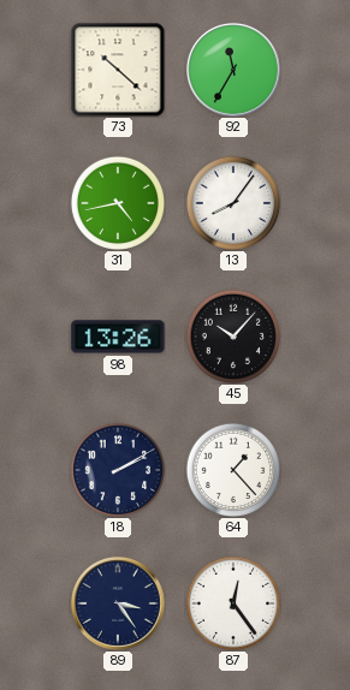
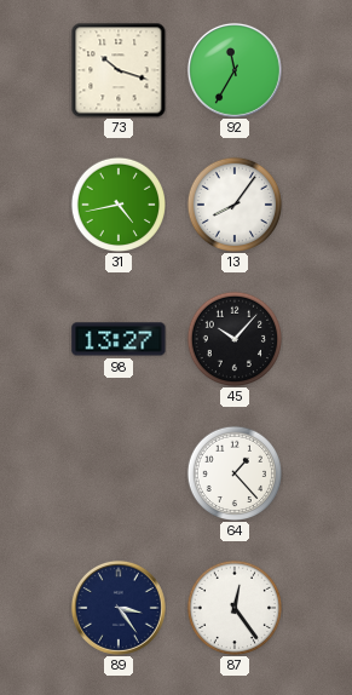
73: 10:22 -> 10:18 (119, 70)
98: 13:26 -> 13:27 (119, 339)
18: 2:10 -> none (117, 469)
